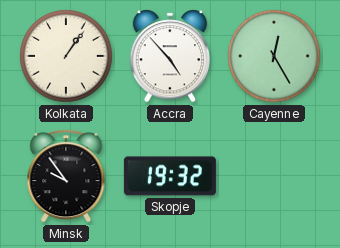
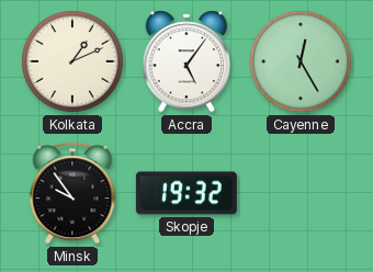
Kolkata: 1:06 -> 1:11 (72, 61)
Accra: 4:53 -> 5:06 (187, 61)
